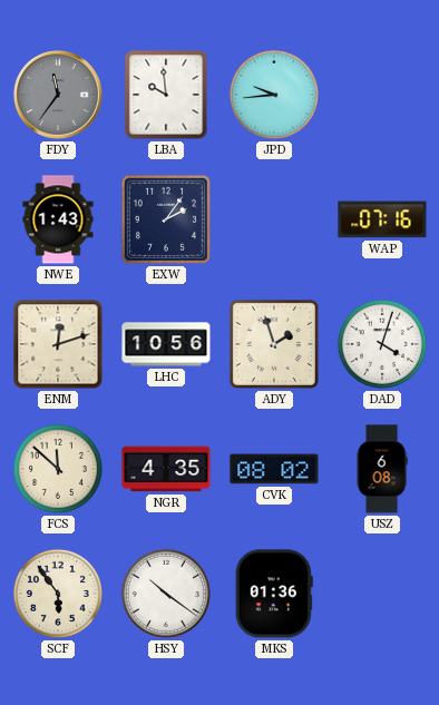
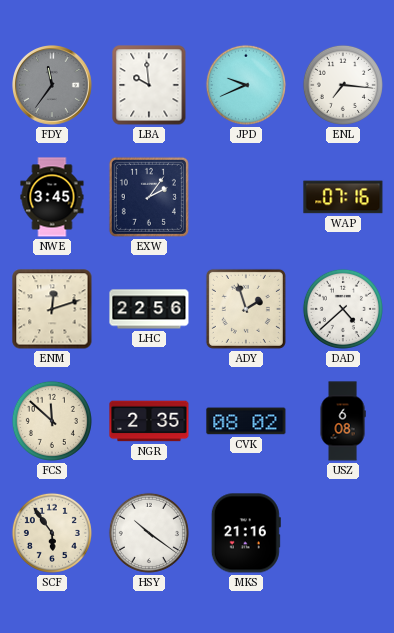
JPD: 9:44 -> 9:41 (246, 85)
ENL: none -> 7:16 (343, 85)
NWE: 1:43 -> 3:45 (52, 197)
LHC: 10:56 -> 22:56 (149, 309)
DAD: 4:03 -> 4:38 (343, 309)
NGR: 4:35 -> 2:35 (149, 421)
MKS: 01:36 -> 21:16 (246, 533)
